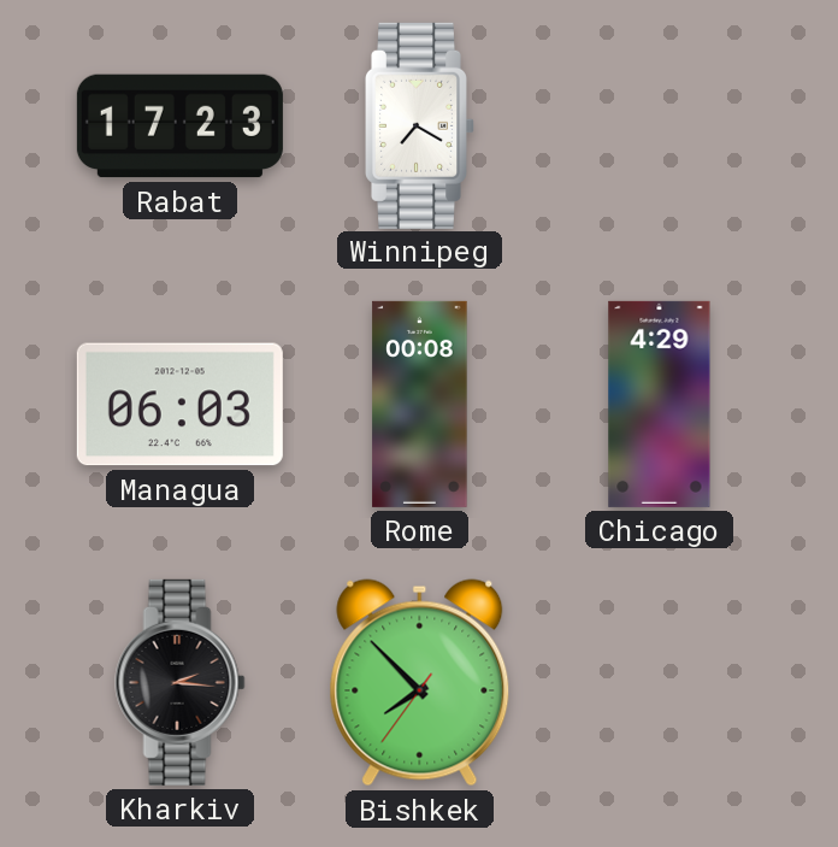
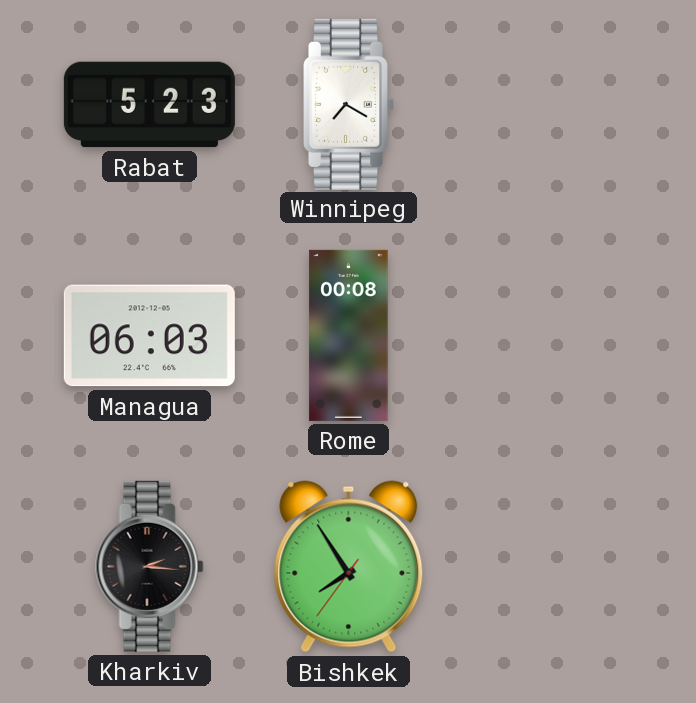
Rabat: 17:23 -> 5:23 (149, 105)
Chicago: 4:29 -> none (660, 404)
Bishkek: 7:52 -> 7:54 (349, 567)
